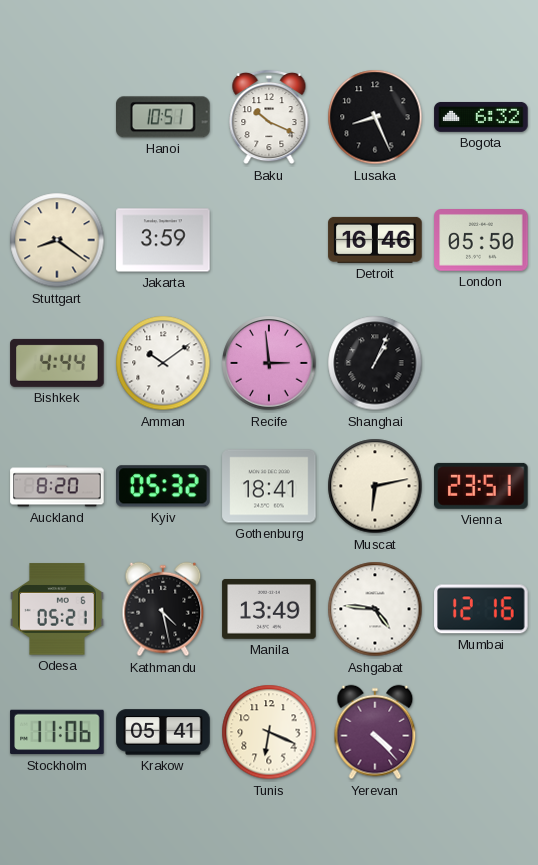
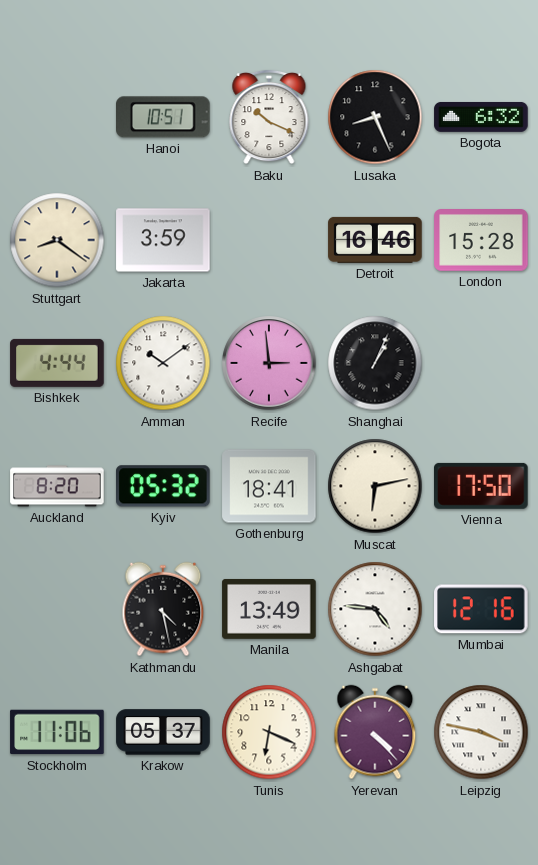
London: 05:50 -> 15:28 (481, 240)
Vienna: 23:51 -> 17:50 (481, 486)
Odesa: 05:21 -> none (57, 609)
Krakow: 05:41 -> 05:37 (163, 732)
Leipzig: none -> 3:47 (481, 732)
